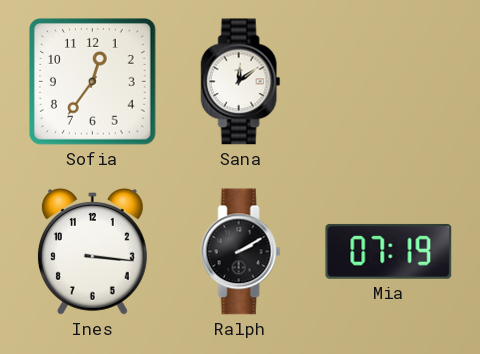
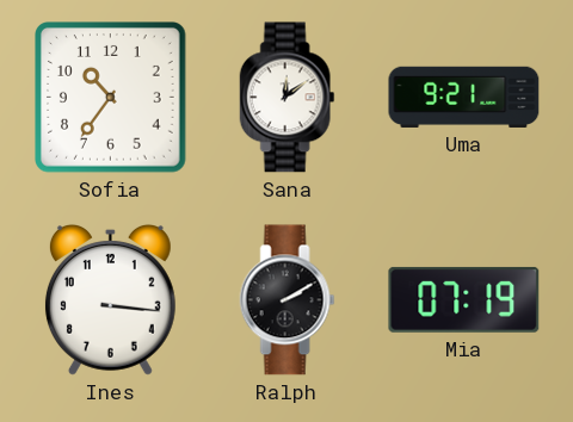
Sofia: 12:36 -> 10:36 (111, 98)
Uma: none -> 9:21 (464, 97)
